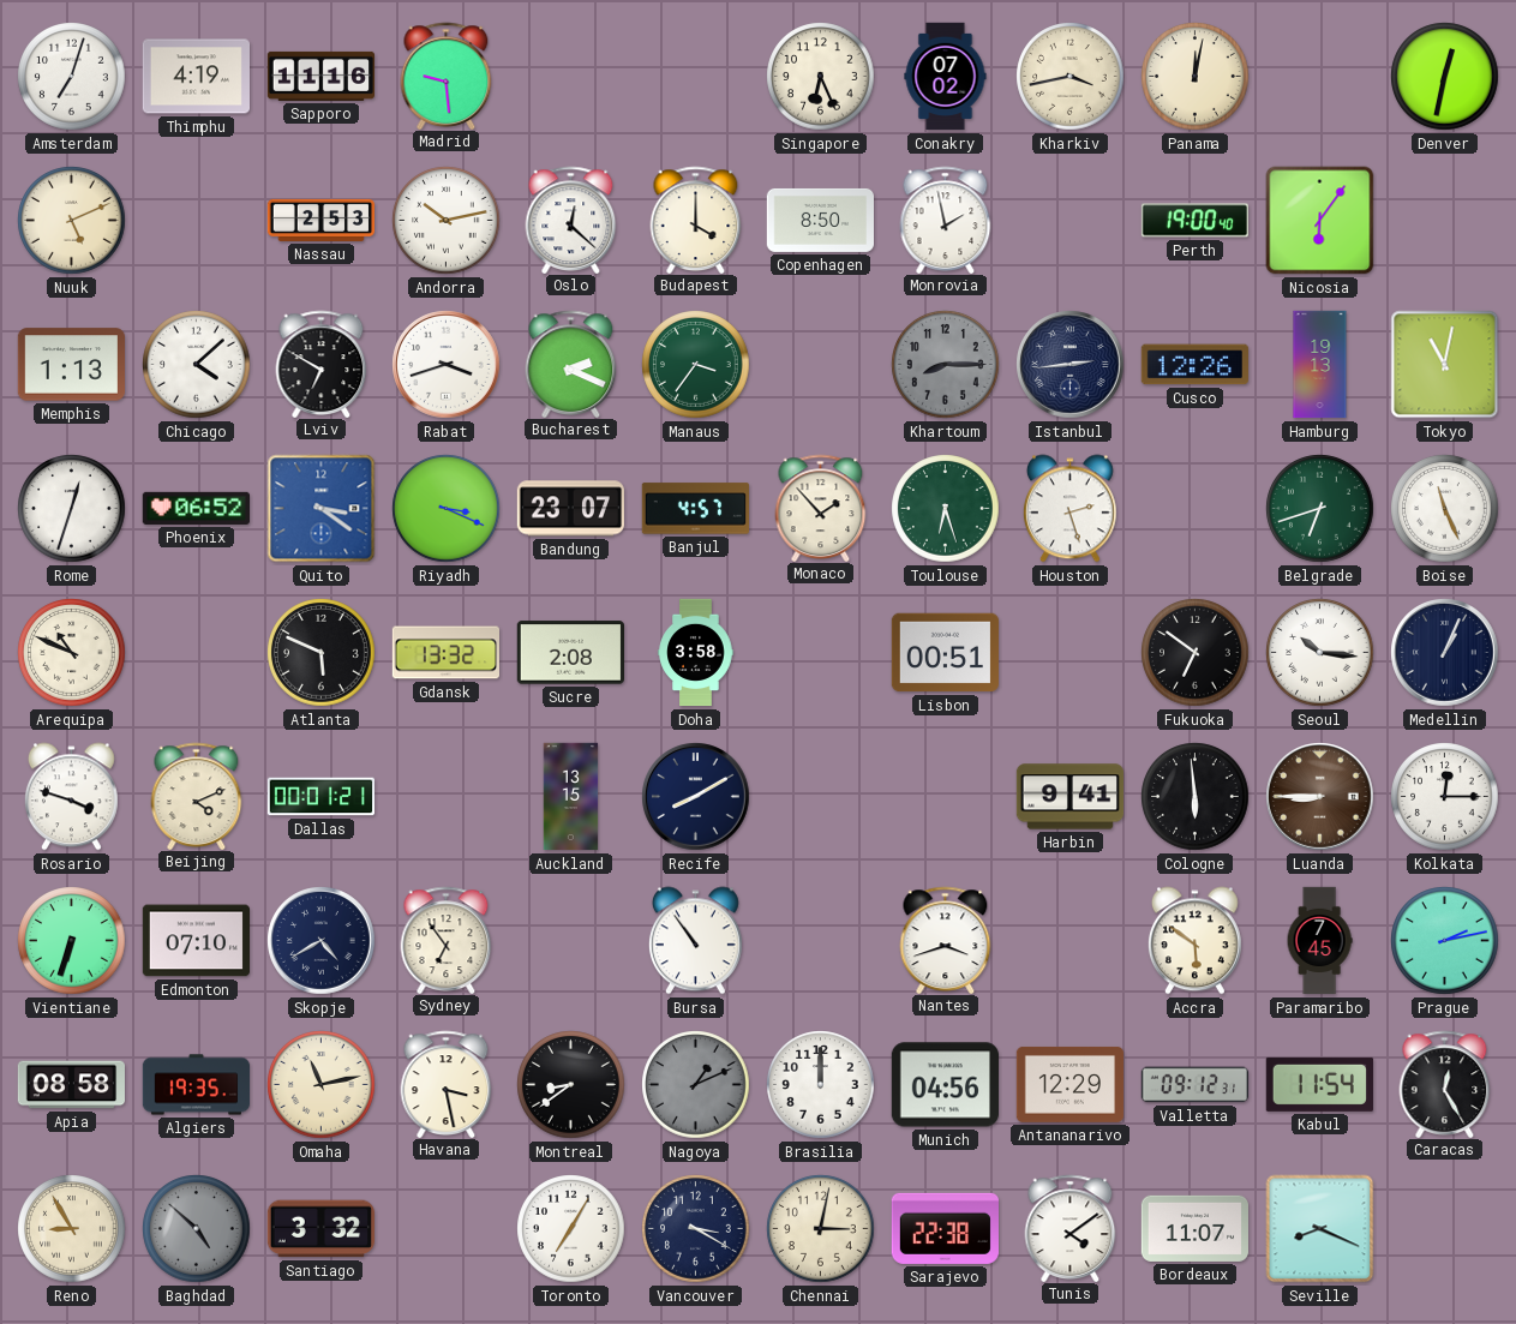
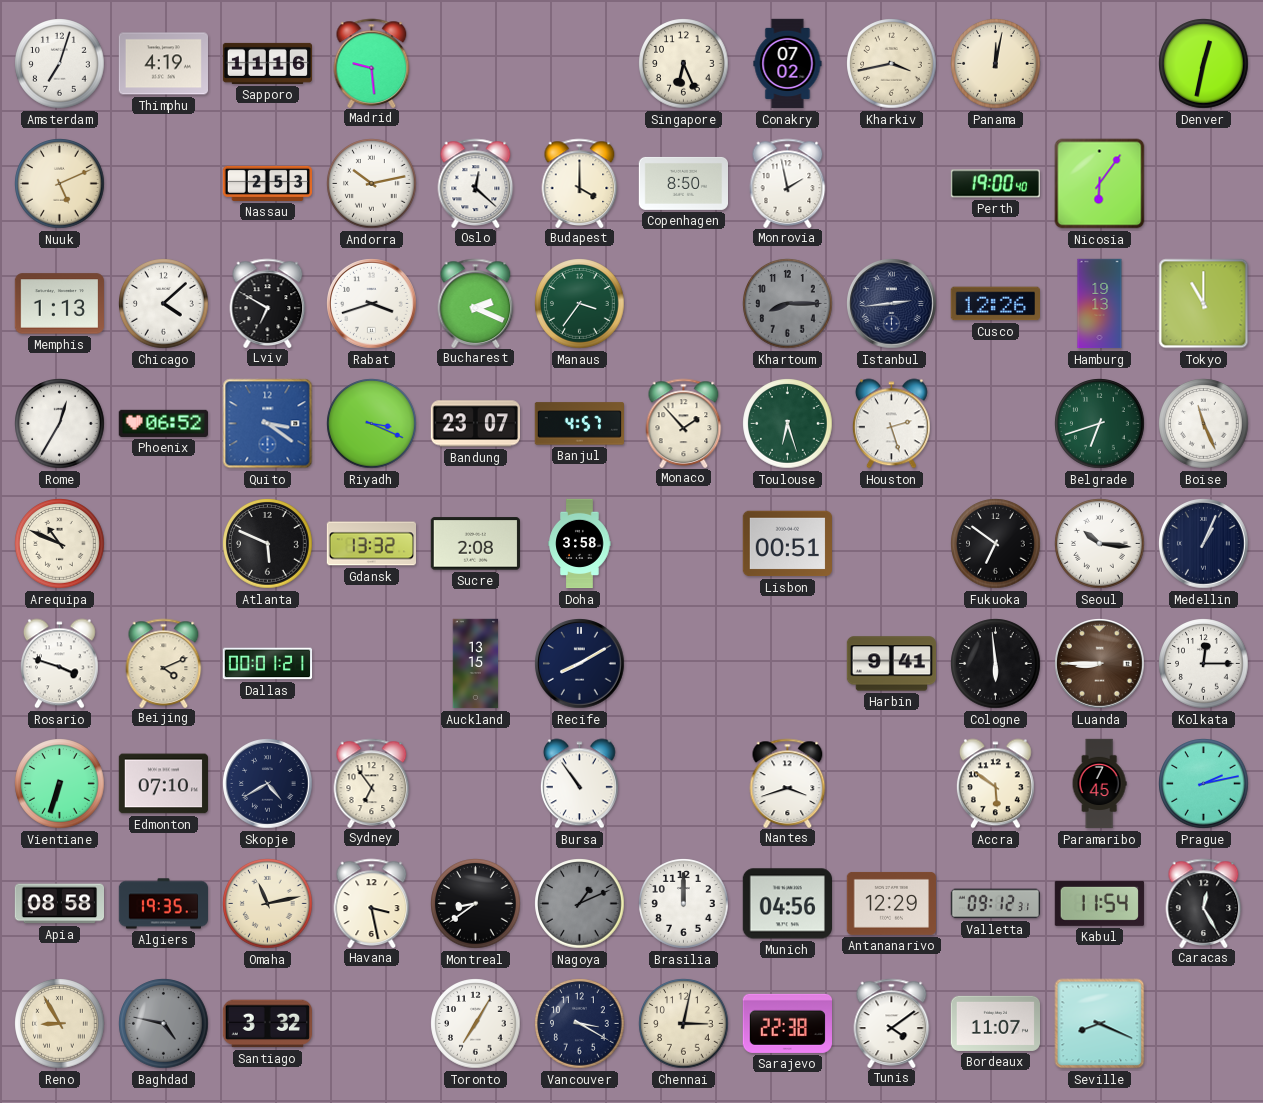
Tokyo: 11:02 -> 11:00 (1204, 304)
Rome: 12:33 -> 12:35 (60, 424)
Baghdad: 4:52 -> 4:47 (164, 1024)
